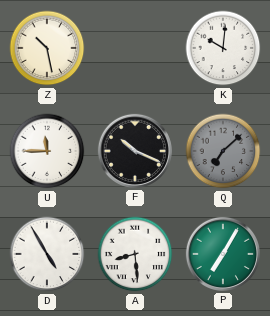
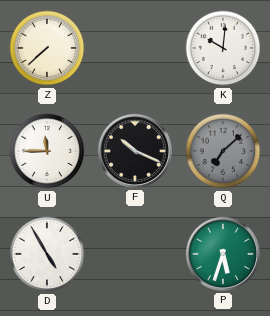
Z: 10:28 -> 7:38 (47, 48)
A: 8:29 -> none (135, 254)
P: 7:05 -> 5:33 (223, 254)
